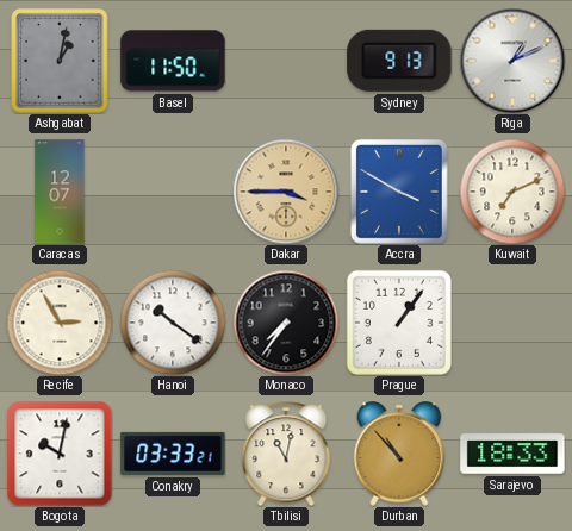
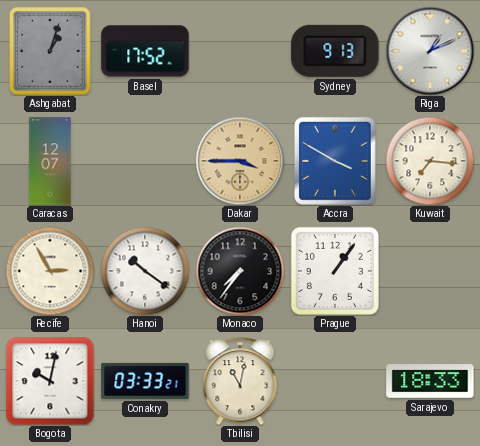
Ashgabat: 1:02 -> 1:03 (50, 51)
Basel: 11:50 -> 17:52 (145, 51)
Kuwait: 7:11 -> 7:16 (430, 161)
Durban: 10:53 -> none (399, 454)
